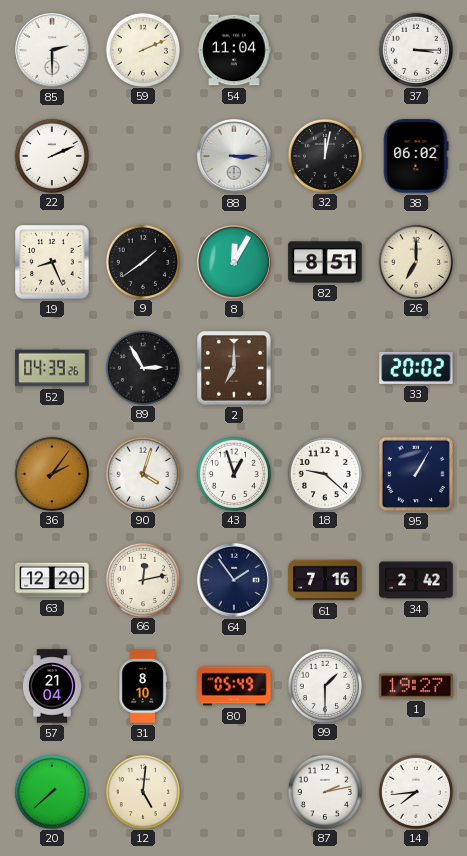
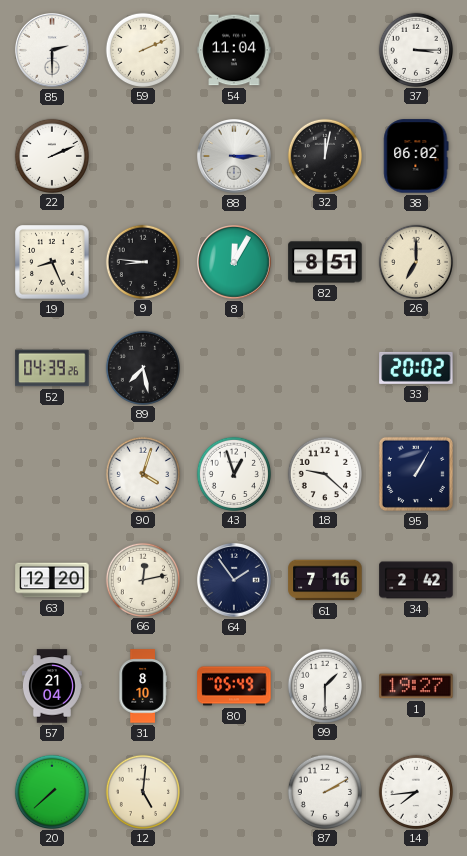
9: 1:39 -> 8:46 (142, 261)
89: 2:55 -> 7:28 (142, 367)
2: 7:00 -> none (234, 368)
36: 2:06 -> none (51, 473)
87: 2:13 -> 2:10 (324, 791)
